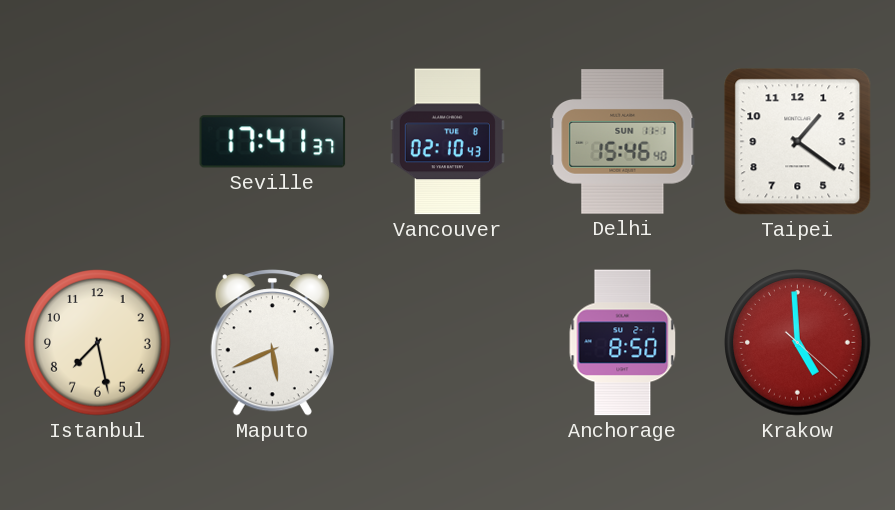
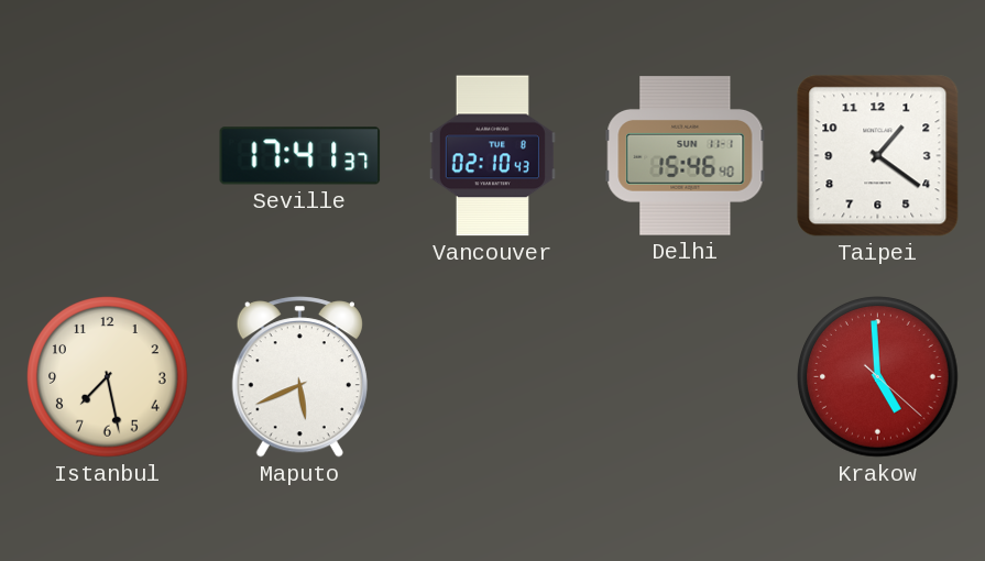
Anchorage: 8:50 -> none (623, 343)
